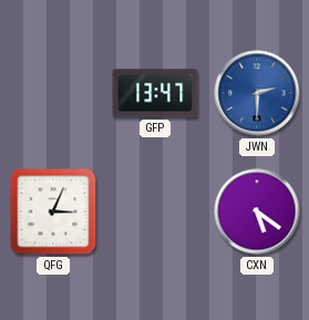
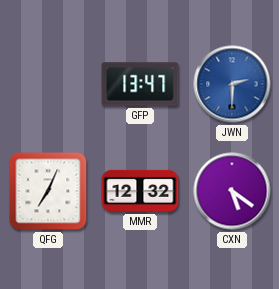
QFG: 3:04 -> 7:04 (48, 191)
MMR: none -> 12:32 (140, 191)
